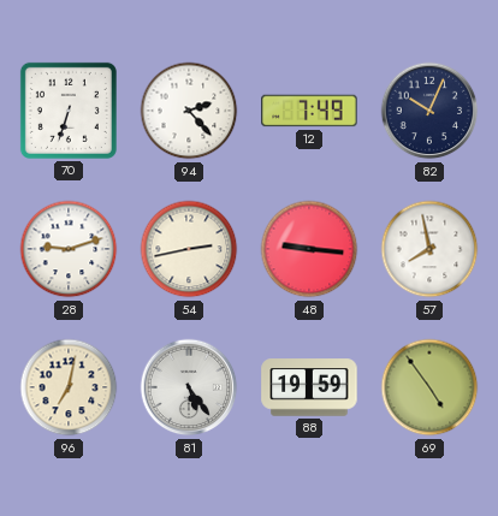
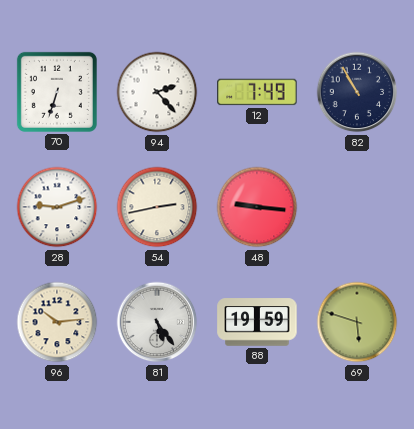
82: 10:04 -> 10:55 (357, 92)
57: 7:58 -> none (429, 249)
96: 7:02 -> 10:14 (57, 322)
69: 4:54 -> 5:48 (357, 322)
